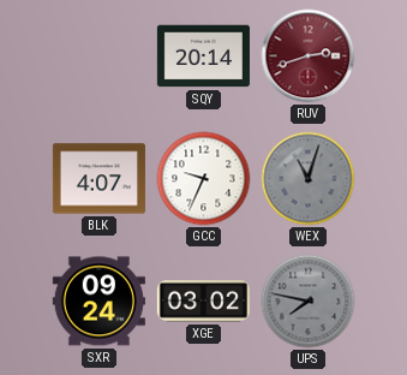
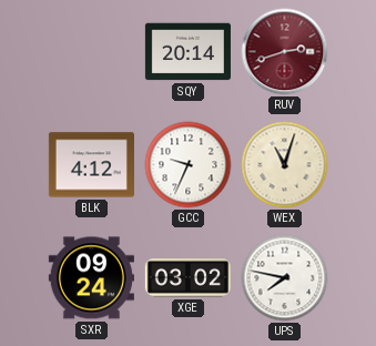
BLK: 4:07 -> 4:12 (91, 165)
WEX dial: grey -> cream (285, 165)
UPS dial: grey -> white (285, 278)
